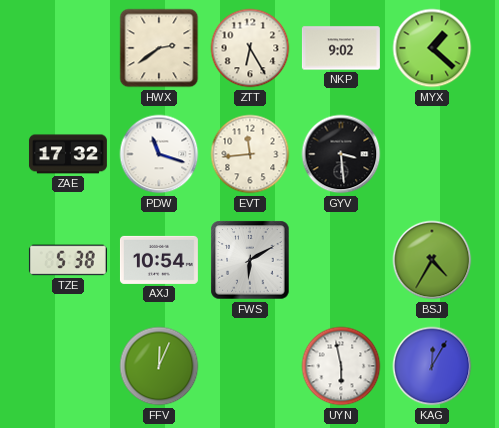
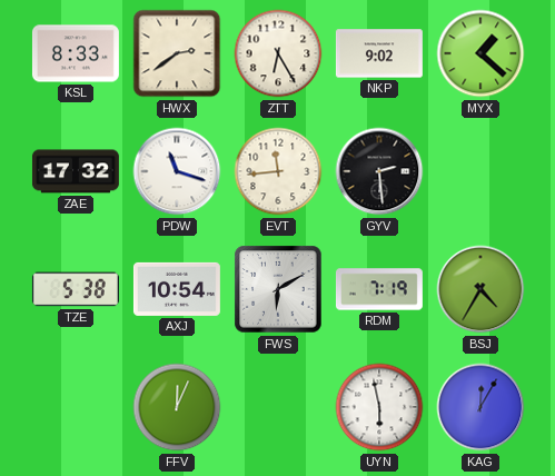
KSL: none -> 8:33 (76, 53)
GYV: 3:29 -> 2:29 (379, 171)
RDM: none -> 7:19 (379, 289)
